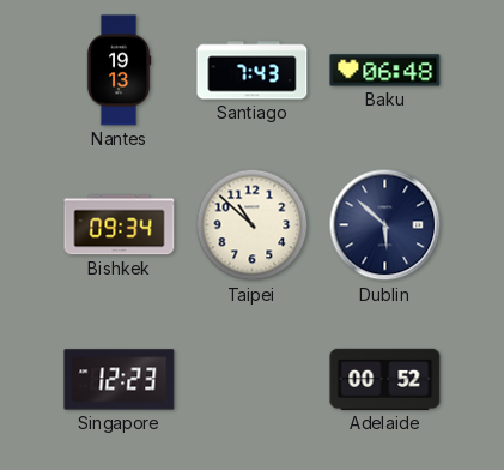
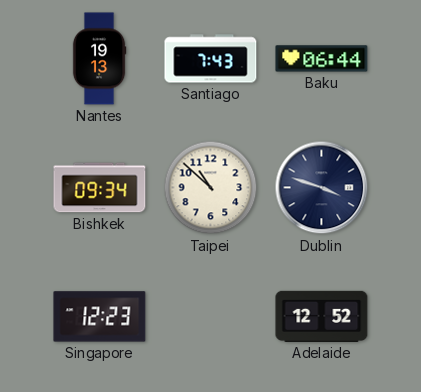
Baku: 06:48 -> 06:44 (322, 59)
Dublin: 5:52 -> 3:48 (322, 188)
Adelaide: 00:52 -> 12:52 (322, 316)
